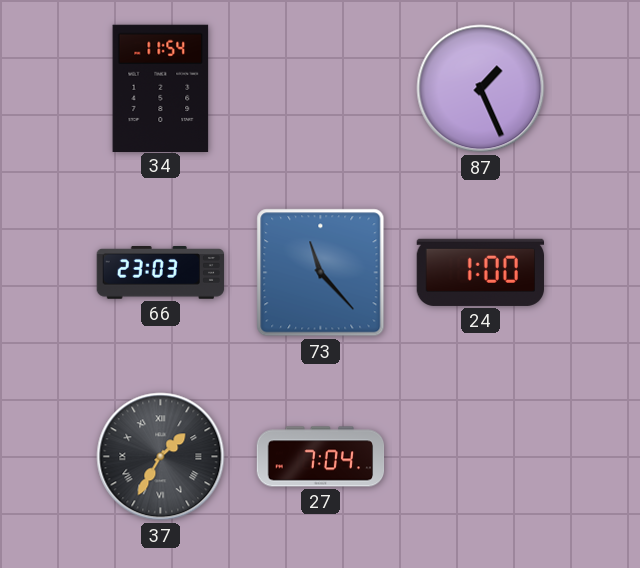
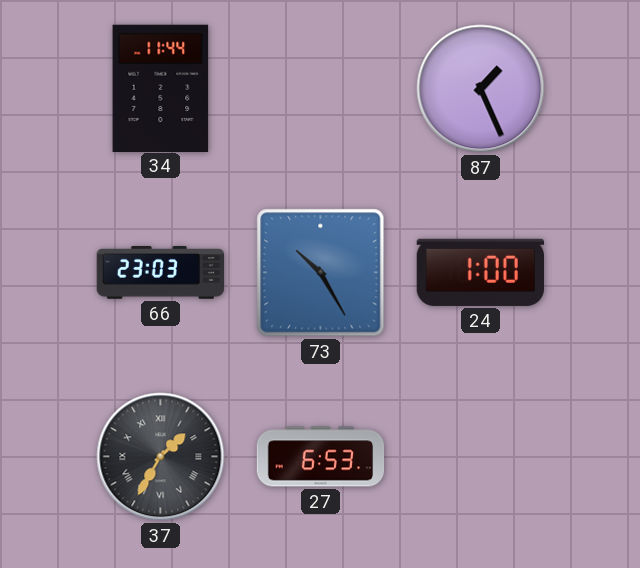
34: 11:54 -> 11:44 (161, 88)
73: 11:23 -> 10:25 (321, 273)
27: 7:04 -> 6:53 (321, 457)
